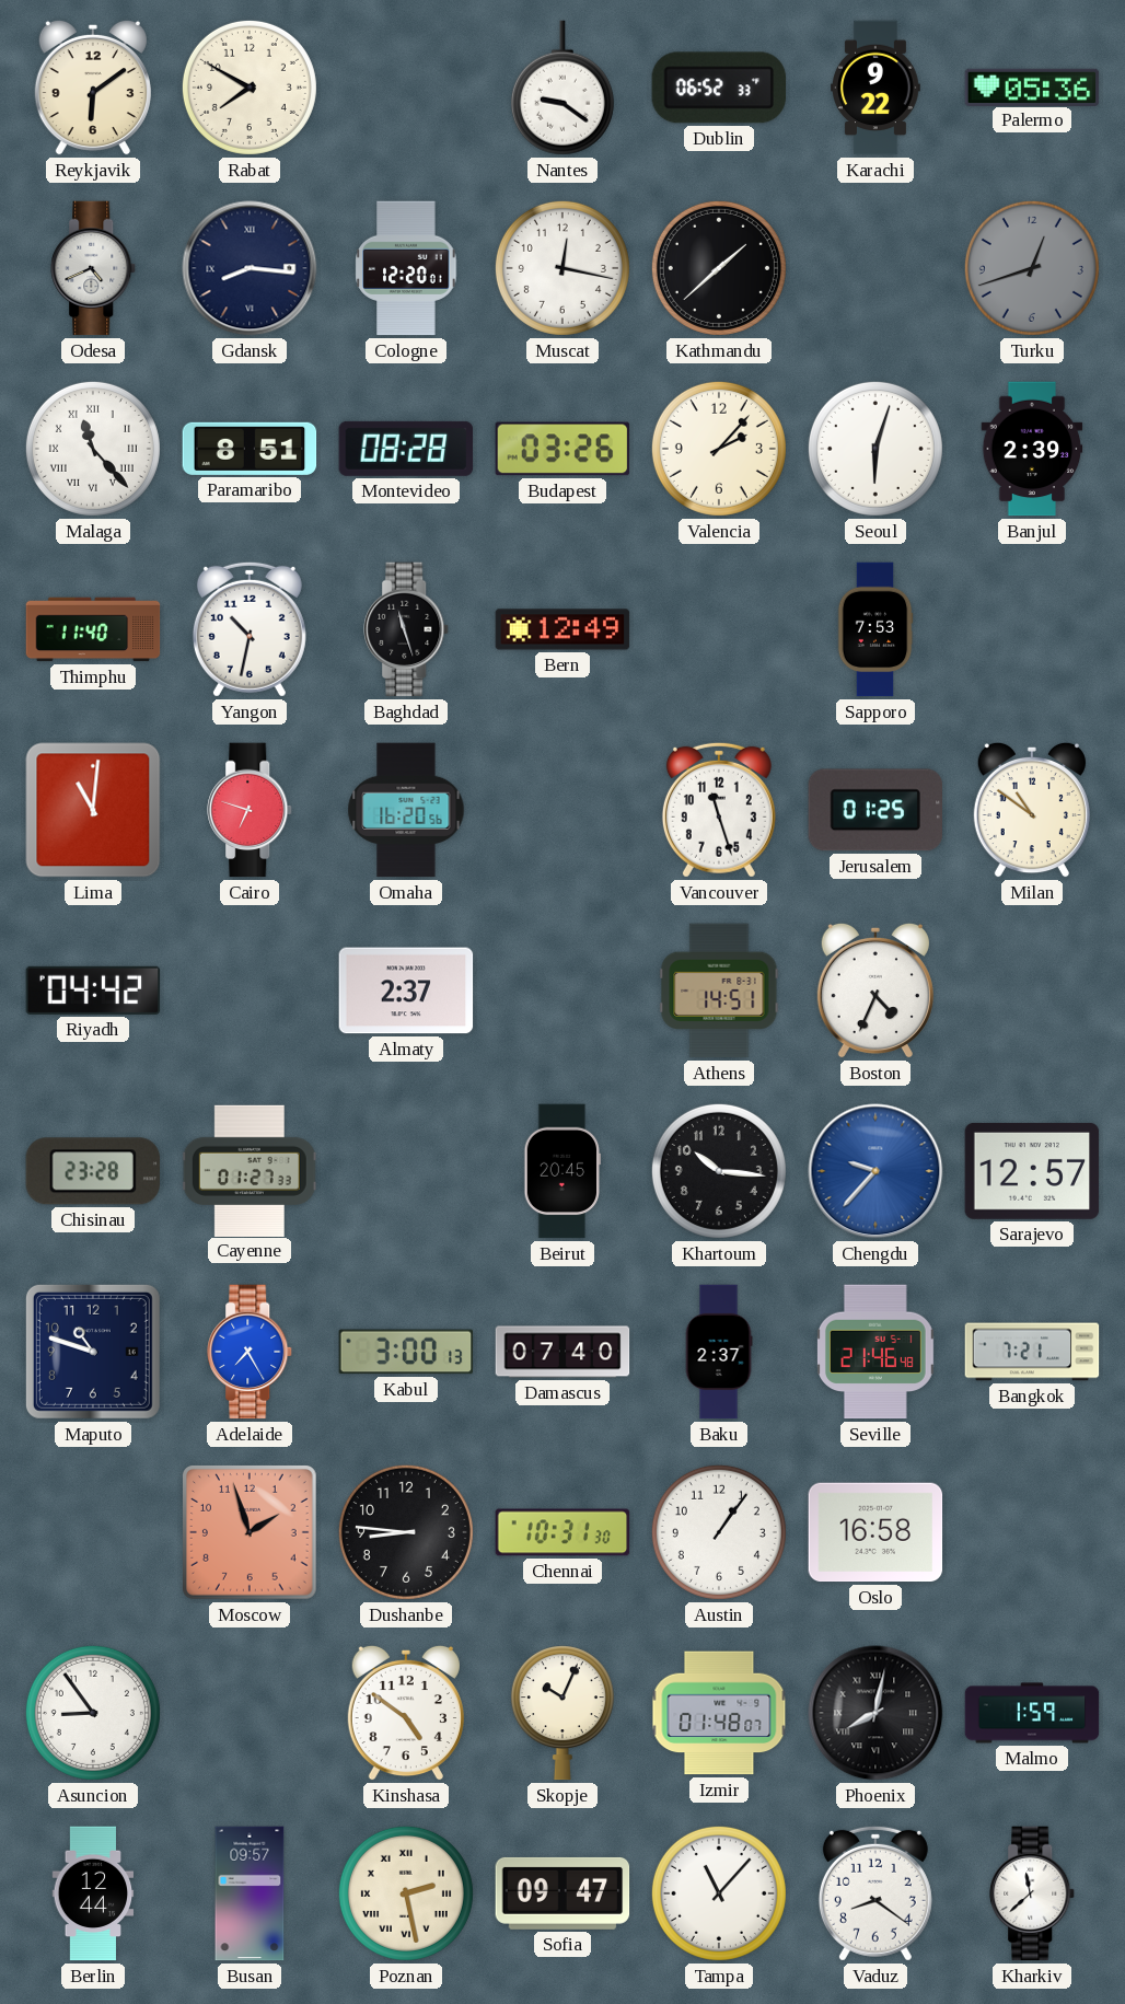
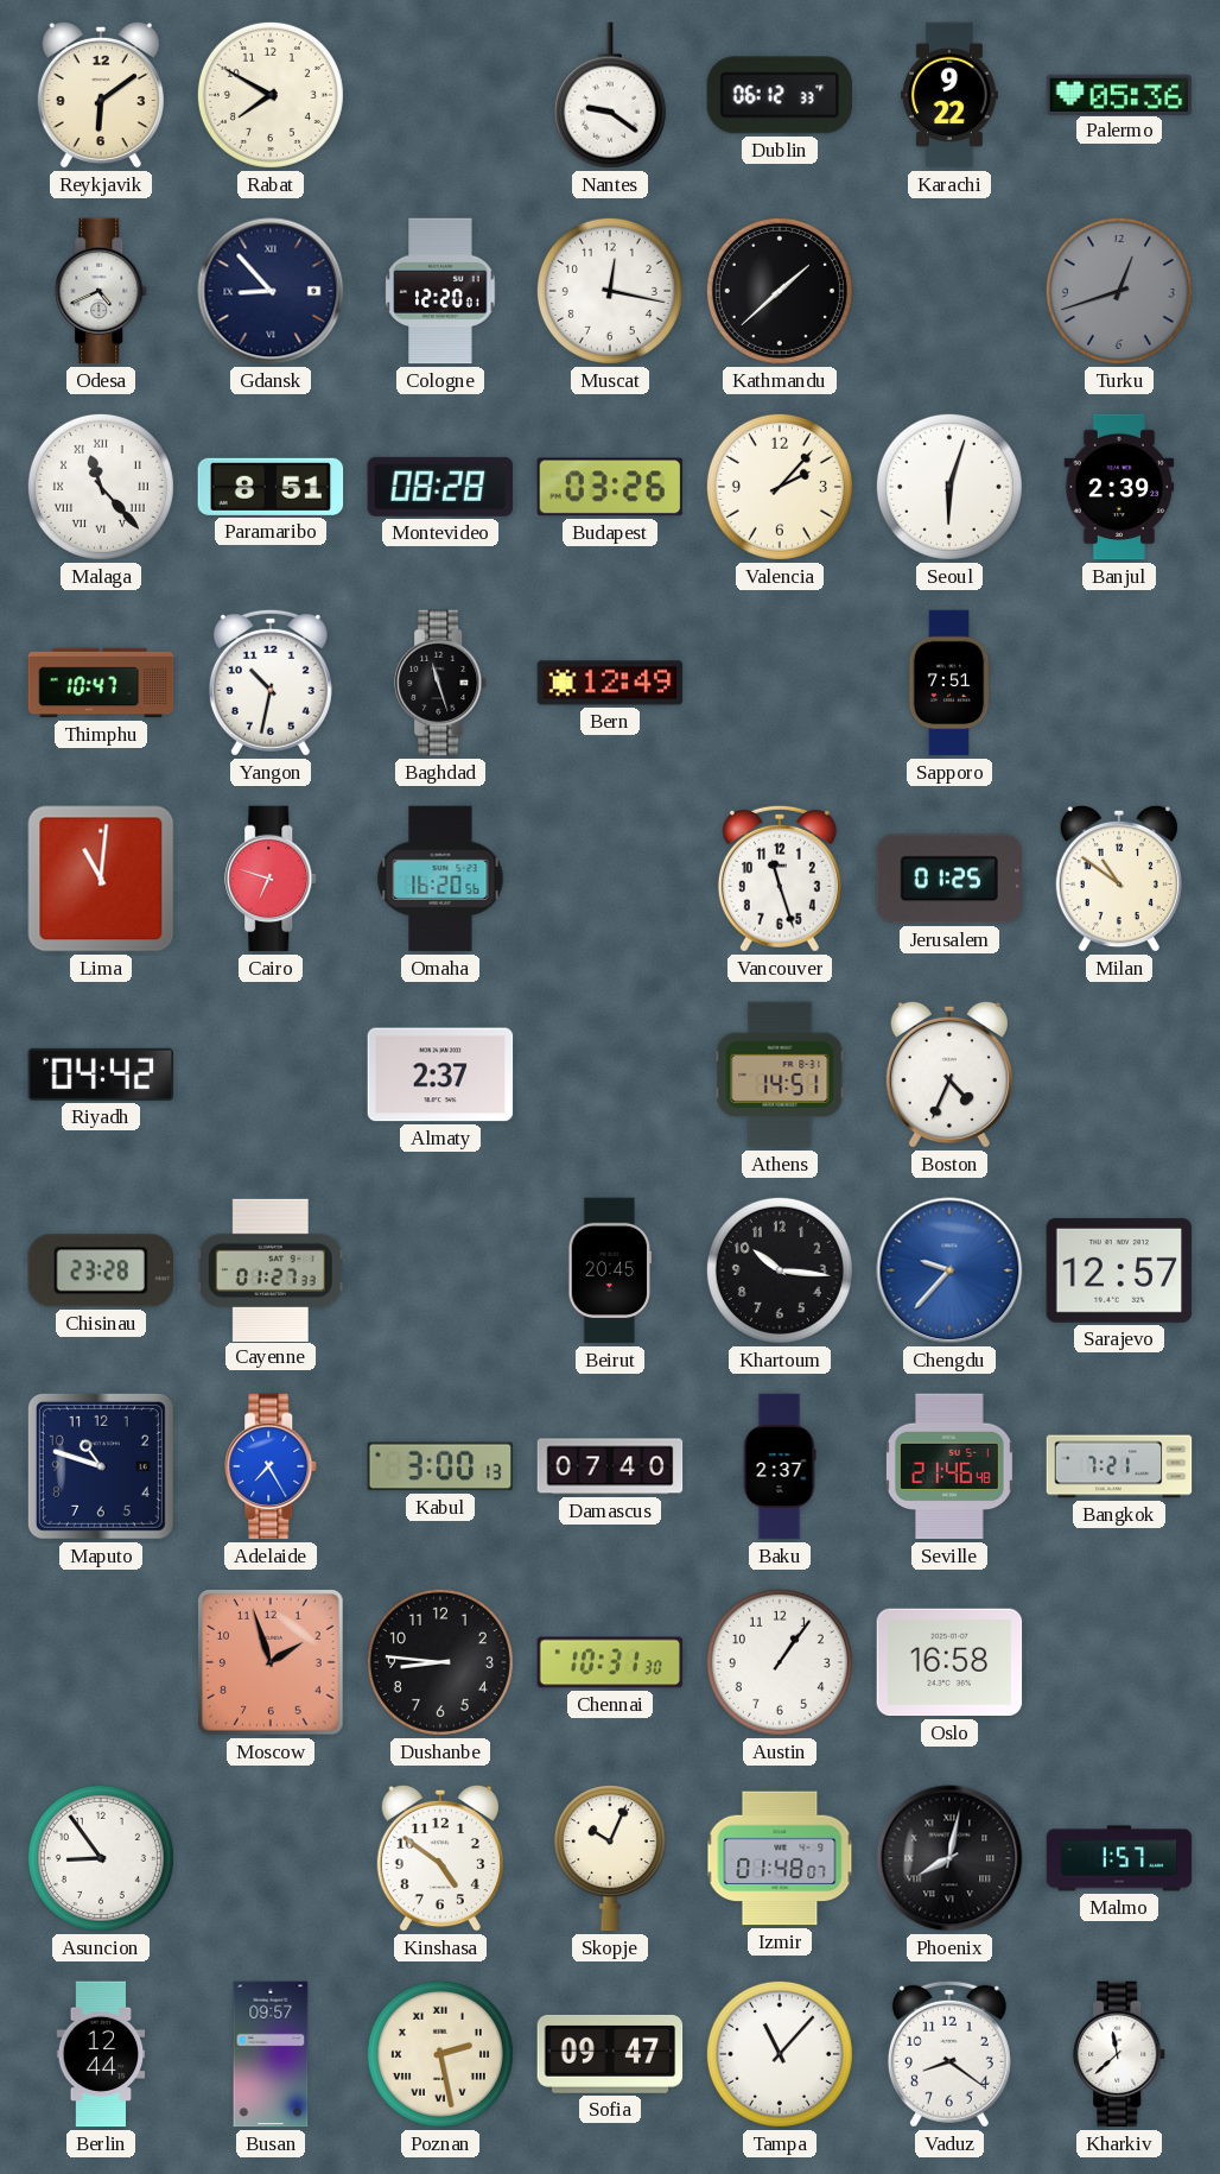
Dublin: 06:52 -> 06:12 (780, 95)
Gdansk: 8:16 -> 8:53 (271, 291)
Thimphu: 11:40 -> 10:47 (101, 683)
Sapporo: 7:53 -> 7:51 (949, 683)
Malmo: 1:59 -> 1:57 (1119, 1858)
